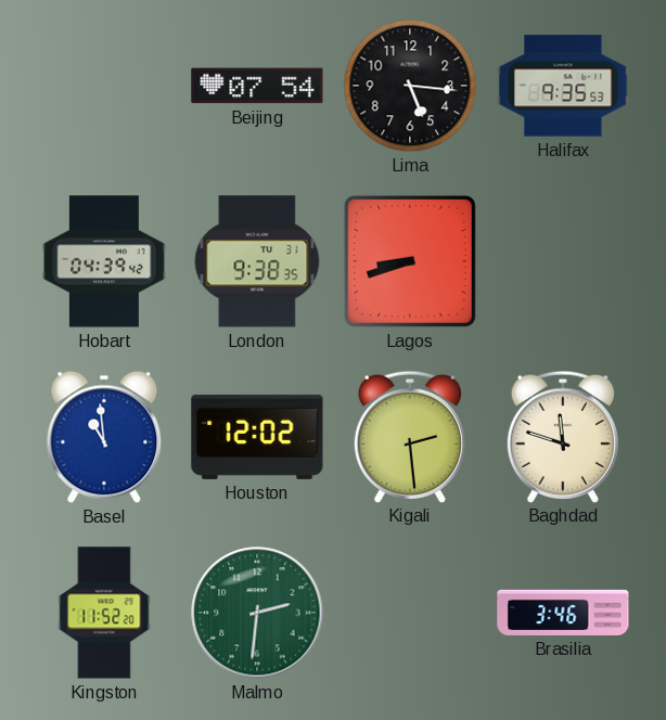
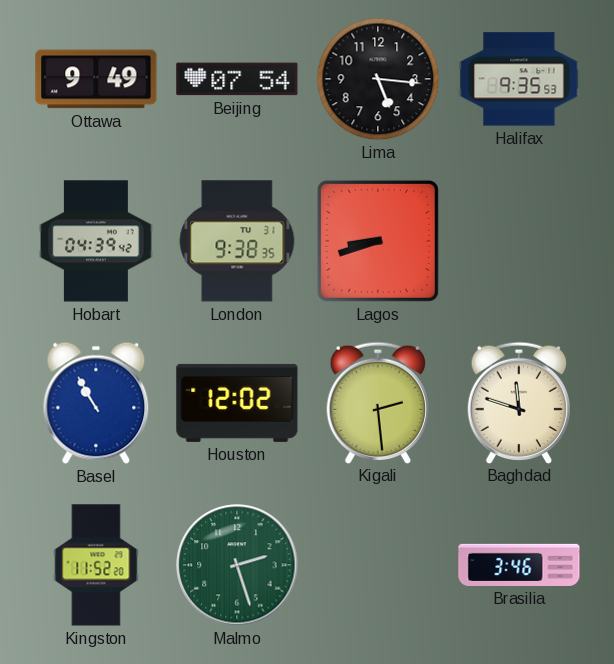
Ottawa: none -> 9:49 (96, 79)
Basel: 10:59 -> 10:55 (96, 403)
Malmo: 2:31 -> 2:27 (237, 565)
